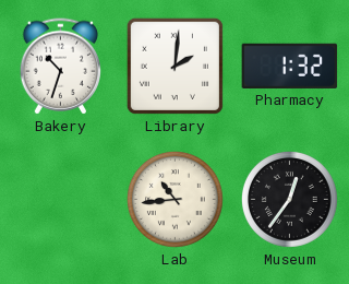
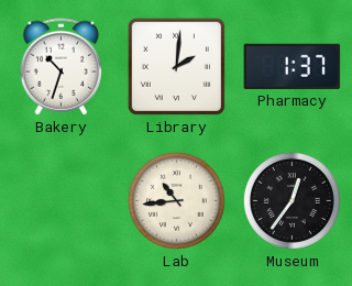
Pharmacy: 1:32 -> 1:37 (293, 66)
